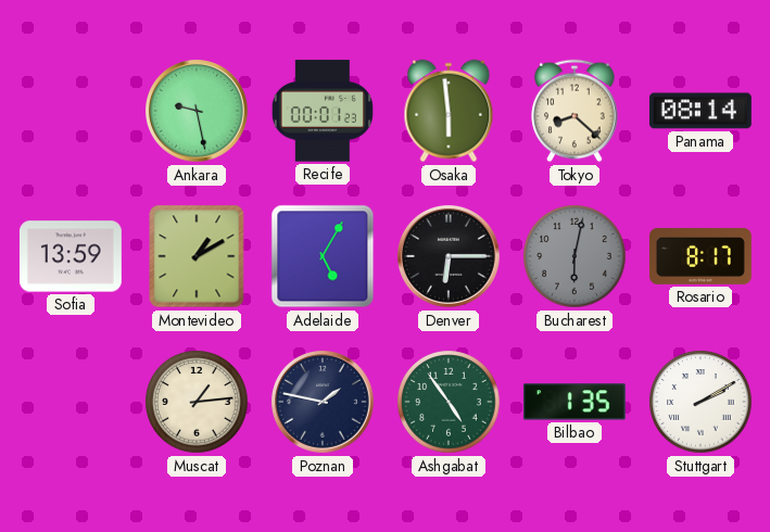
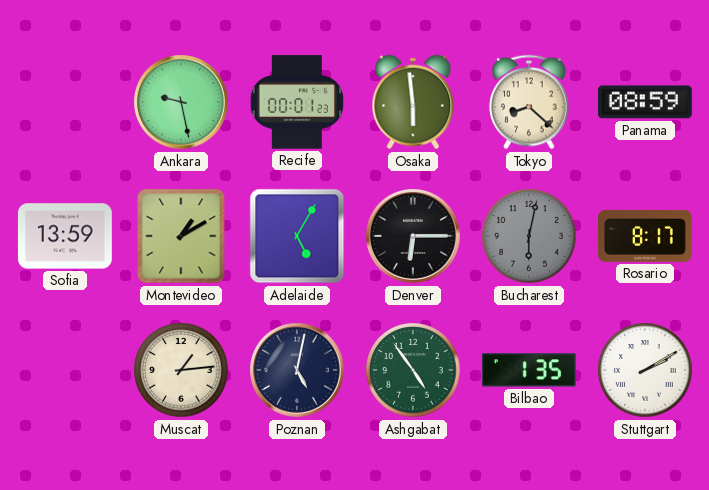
Panama: 08:14 -> 08:59 (645, 102)
Poznan: 1:47 -> 5:02 (298, 371)
